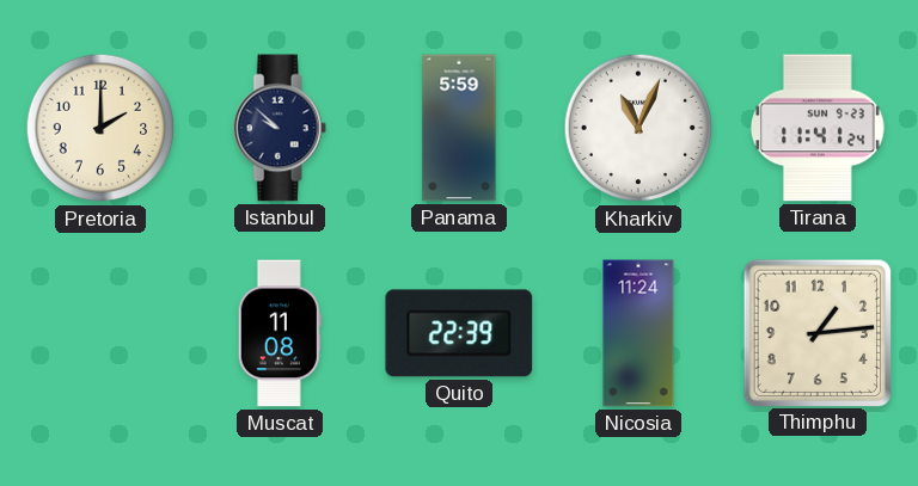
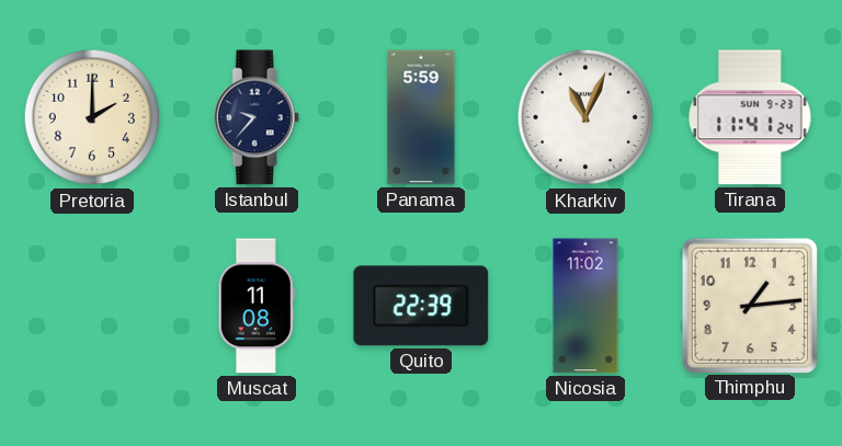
Istanbul: 9:52 -> 9:37 (257, 117)
Nicosia: 11:24 -> 11:02 (585, 306)
